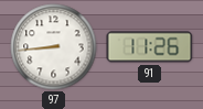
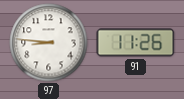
97: 8:44 -> 8:46 (49, 43)
